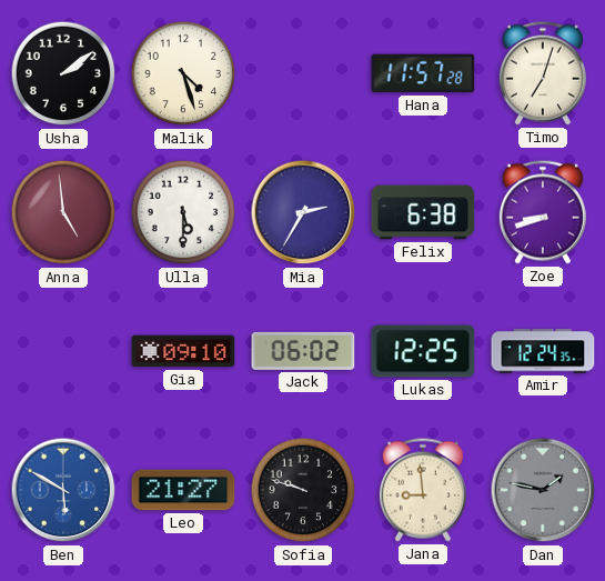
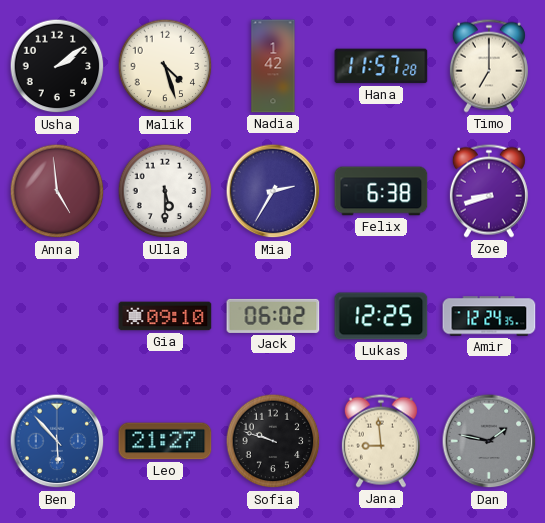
Nadia: none -> 1:42 (273, 66)
Timo: 7:03 -> 7:00 (489, 66)
Ben: 5:50 -> 5:53 (57, 441)
